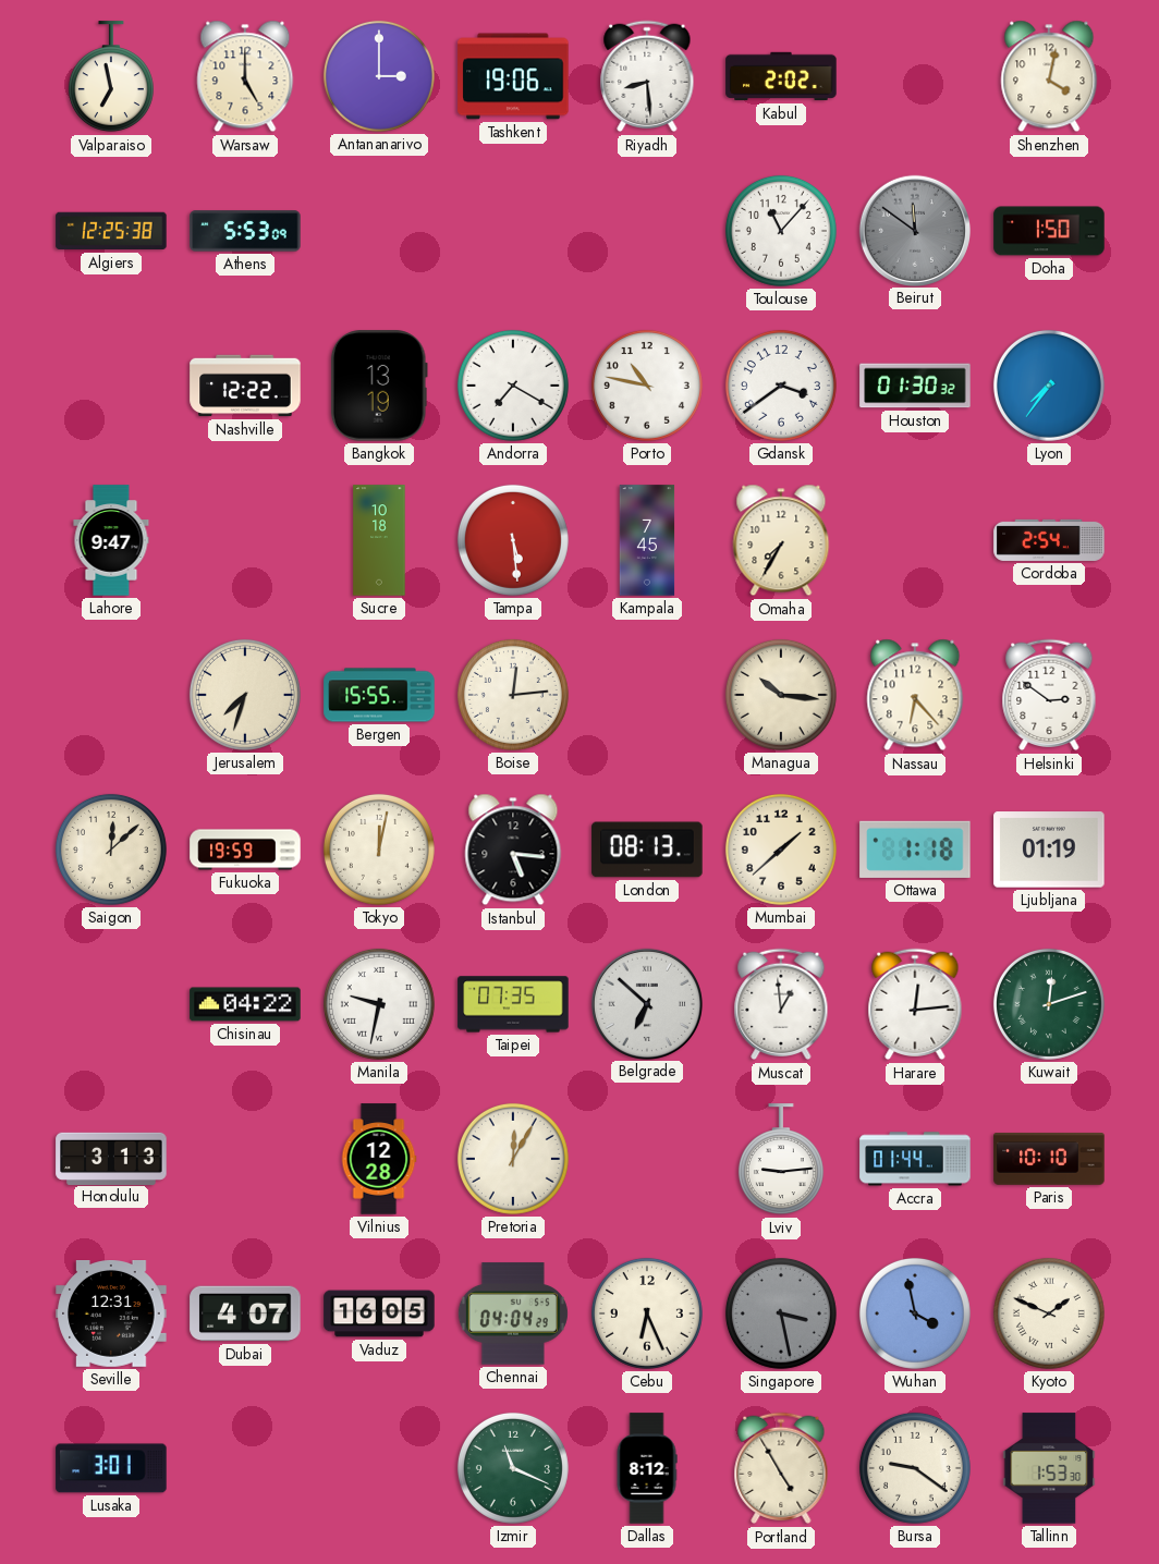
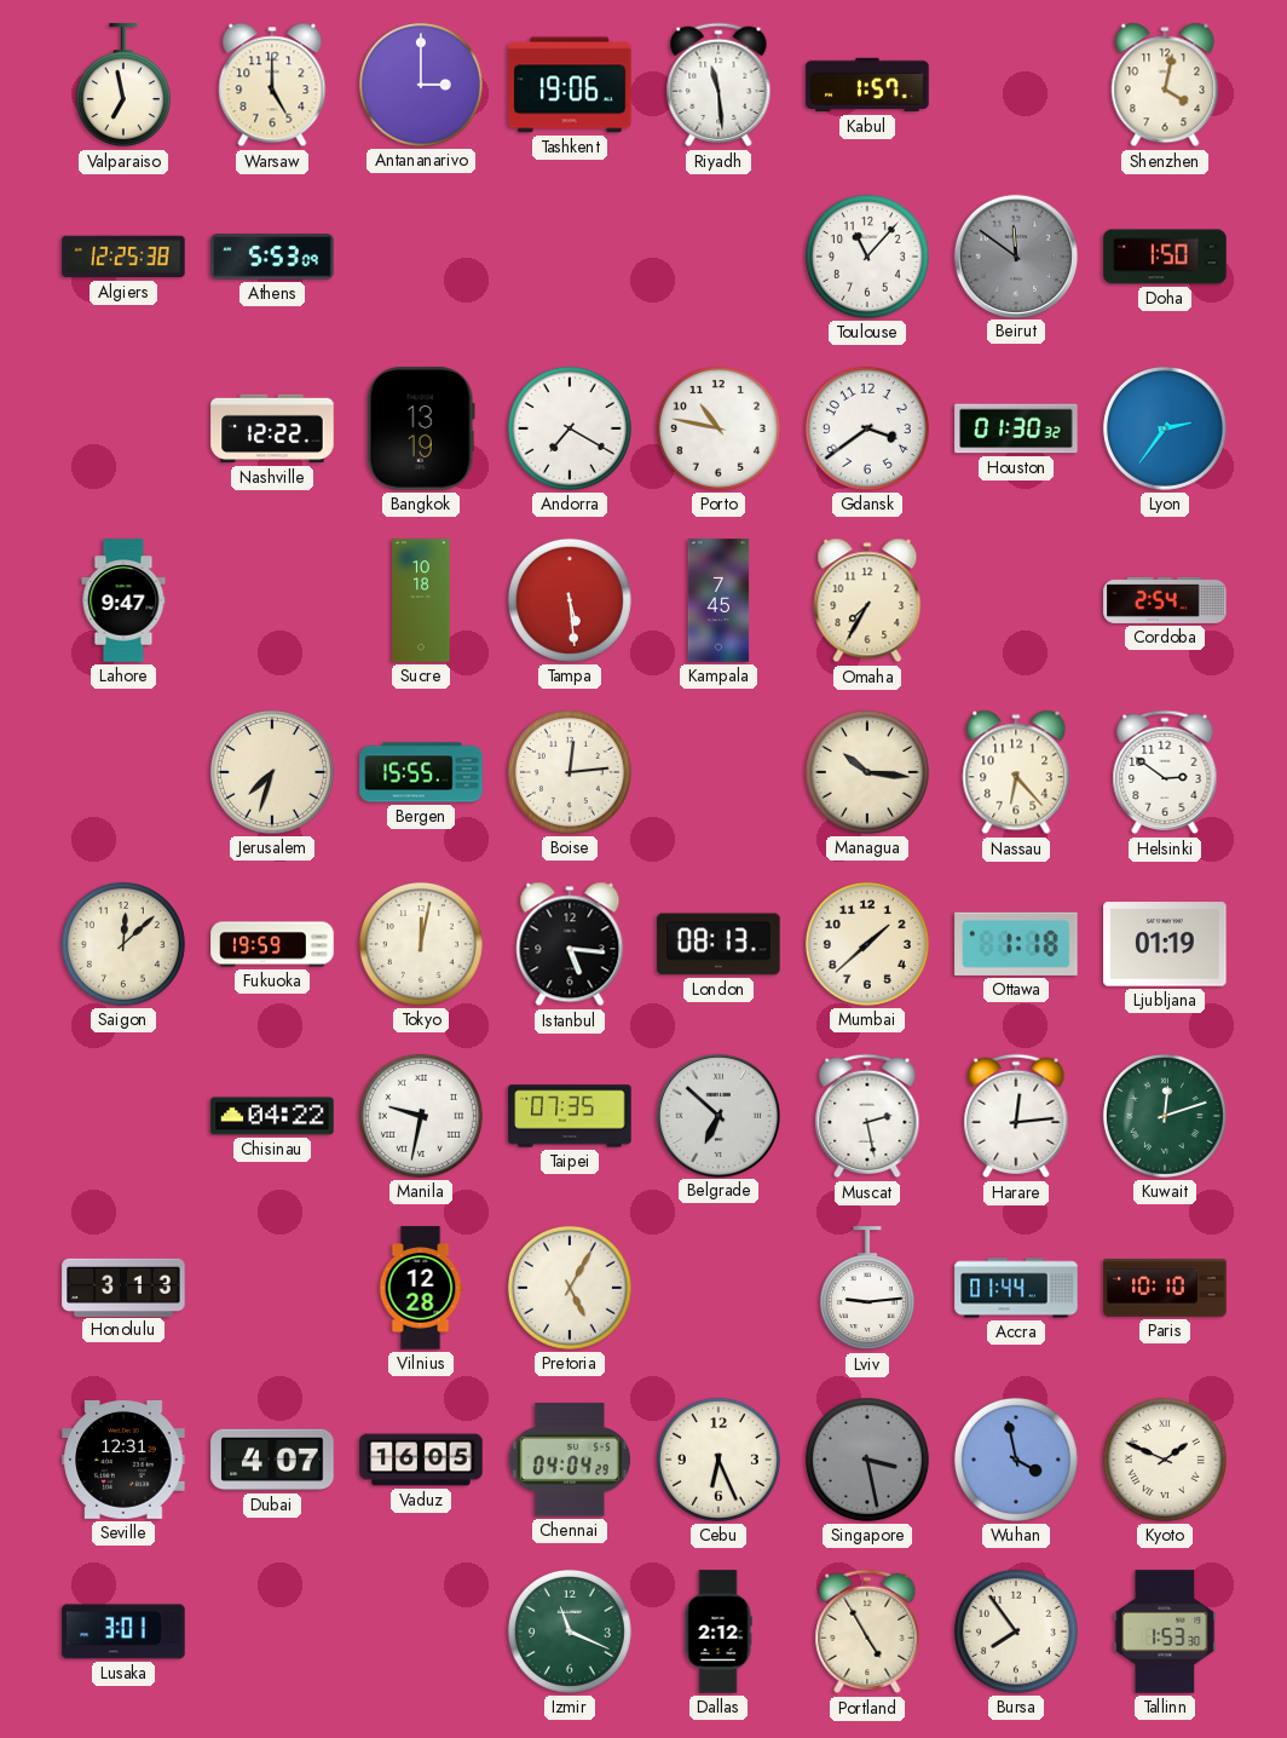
Riyadh: 8:29 -> 11:29 (718, 85)
Kabul: 2:02 -> 1:57 (867, 85)
Lyon: 7:36 -> 2:36 (1165, 428)
Muscat: 12:59 -> 2:28 (867, 1116)
Pretoria: 12:05 -> 5:05 (570, 1288)
Dallas: 8:12 -> 2:12 (718, 1631)
Bursa: 9:21 -> 7:54 (1016, 1631)
